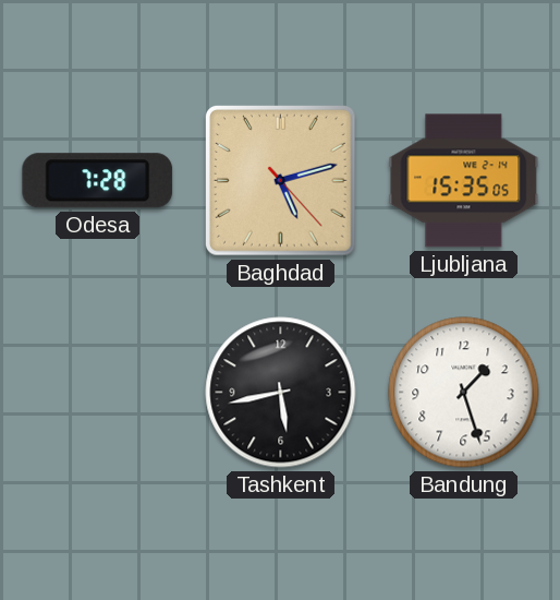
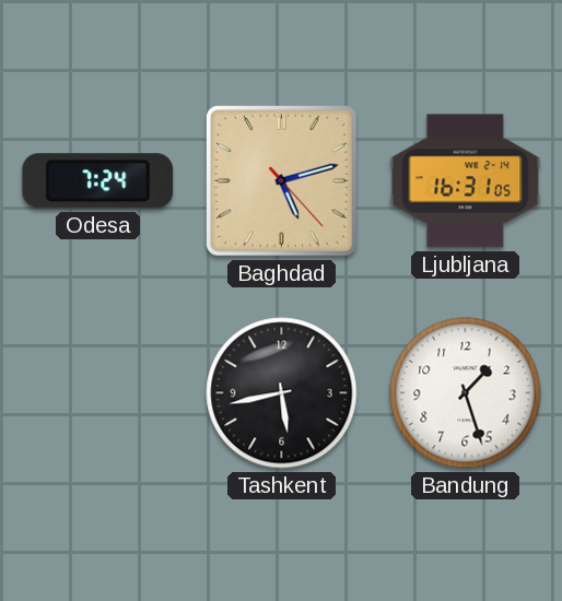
Odesa: 7:28 -> 7:24 (98, 181)
Ljubljana: 15:35 -> 16:31 (466, 181)
